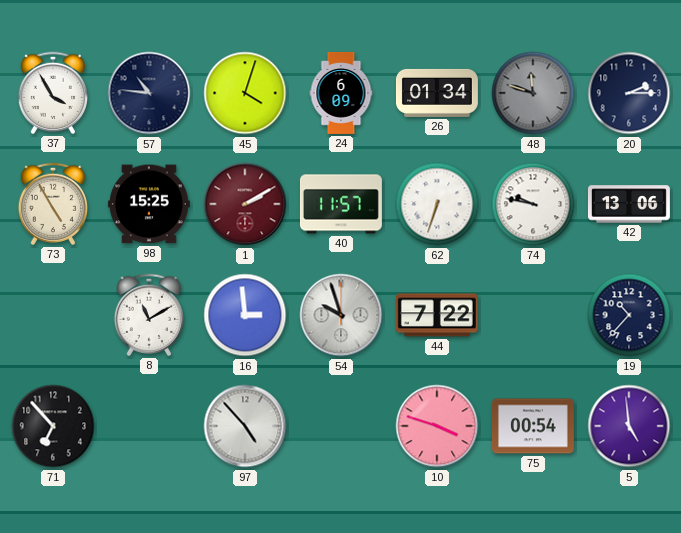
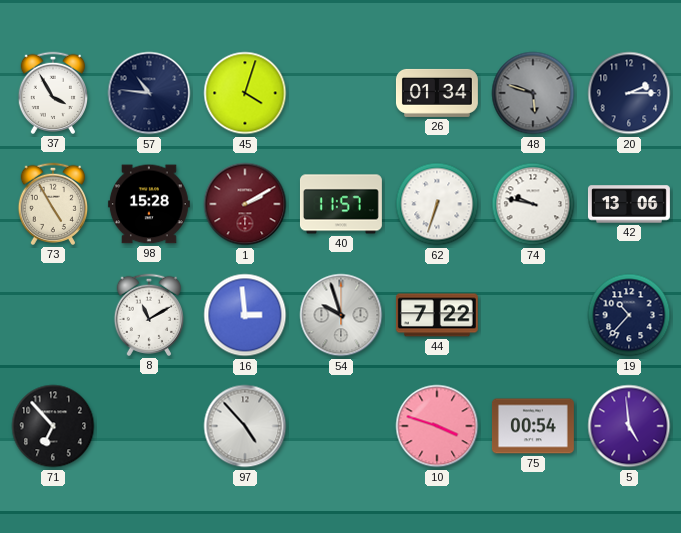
24: 6:09 -> none (341, 93)
48: 11:48 -> 5:48 (533, 93)
98: 15:25 -> 15:28 (149, 204)
